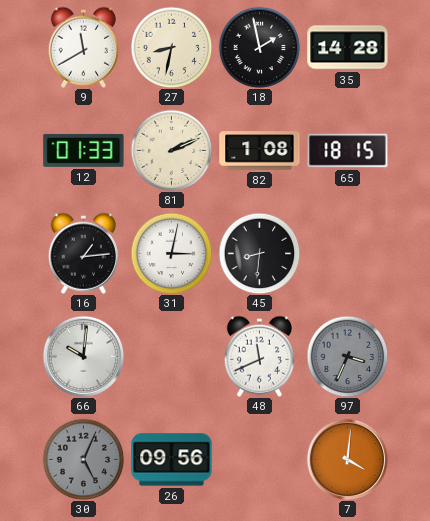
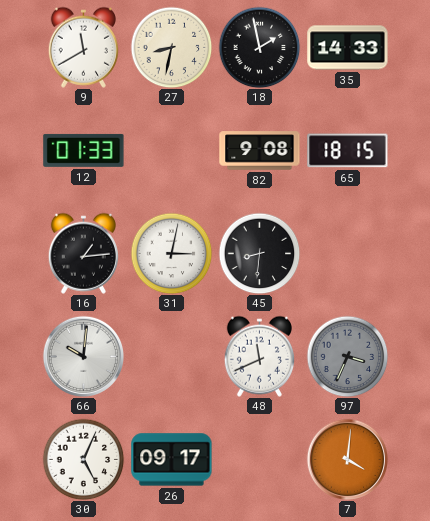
35: 14:28 -> 14:33 (348, 48)
81: 2:11 -> none (171, 150)
82: 1:08 -> 9:08 (260, 151)
30 dial: grey -> white (83, 459)
26: 09:56 -> 09:17 (172, 460)
